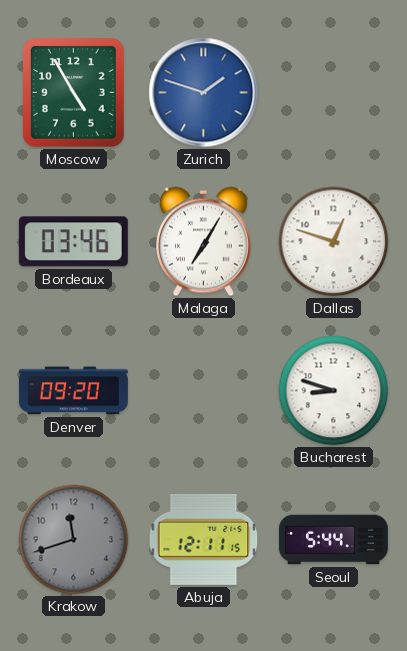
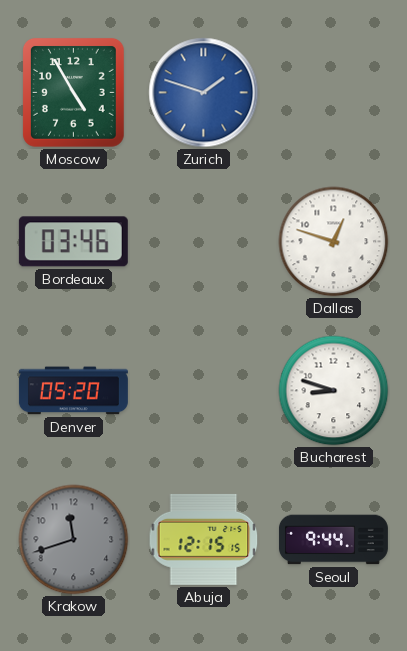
Malaga: 7:05 -> none (204, 242)
Denver: 09:20 -> 05:20 (73, 391)
Abuja: 12:11 -> 12:15 (204, 539)
Seoul: 5:44 -> 9:44 (333, 540)
